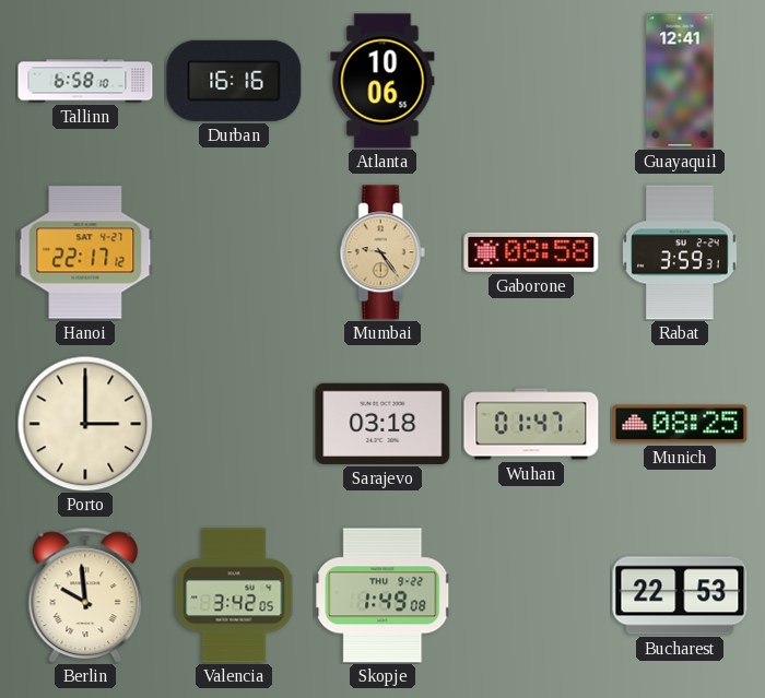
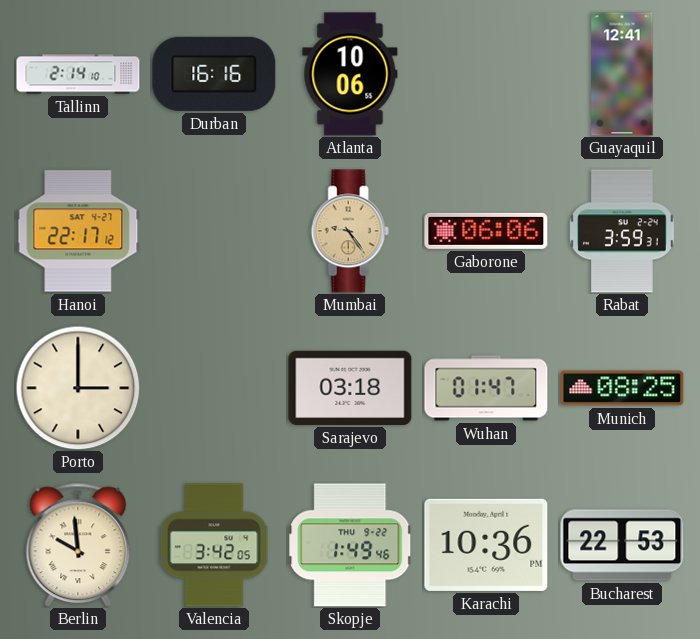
Tallinn: 6:58 -> 2:14 (78, 74)
Gaborone: 08:58 -> 06:06 (486, 231)
Skopje: 1:49:08 -> 1:49:46 (350, 545)
Karachi: none -> 10:36 (486, 545)
